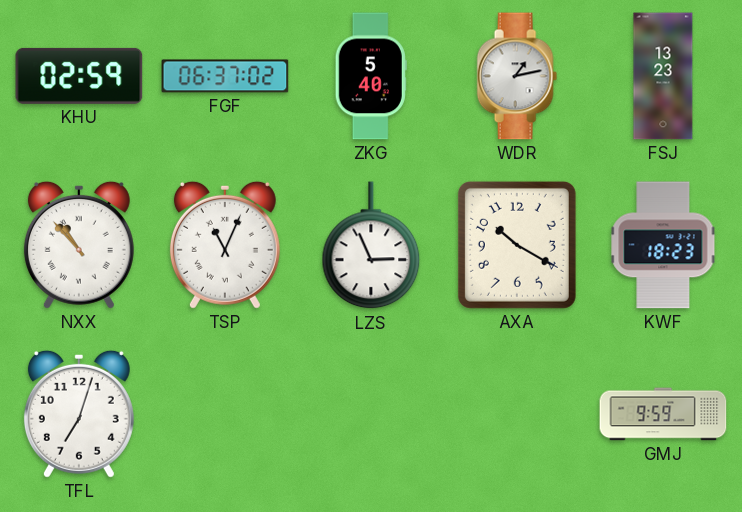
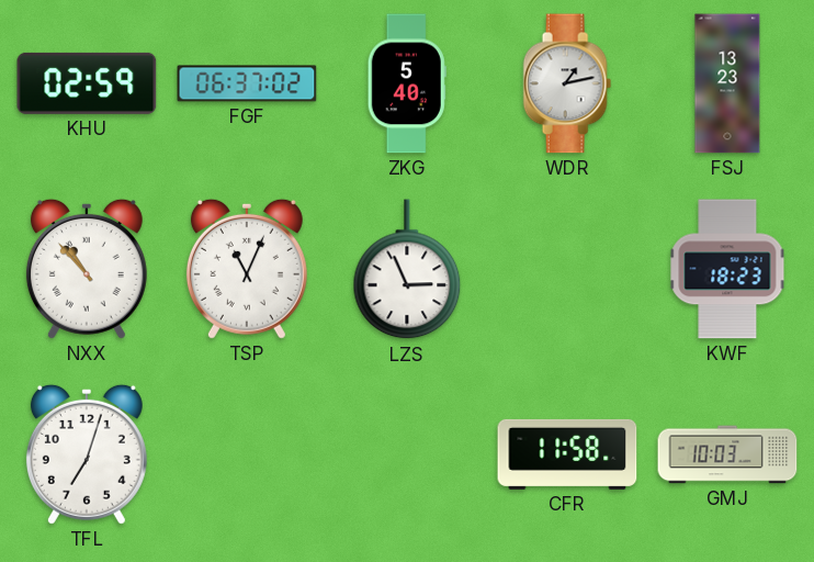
AXA: 10:20 -> none (517, 245)
CFR: none -> 11:58 (567, 454)
GMJ: 9:59 -> 10:03 (727, 454)
